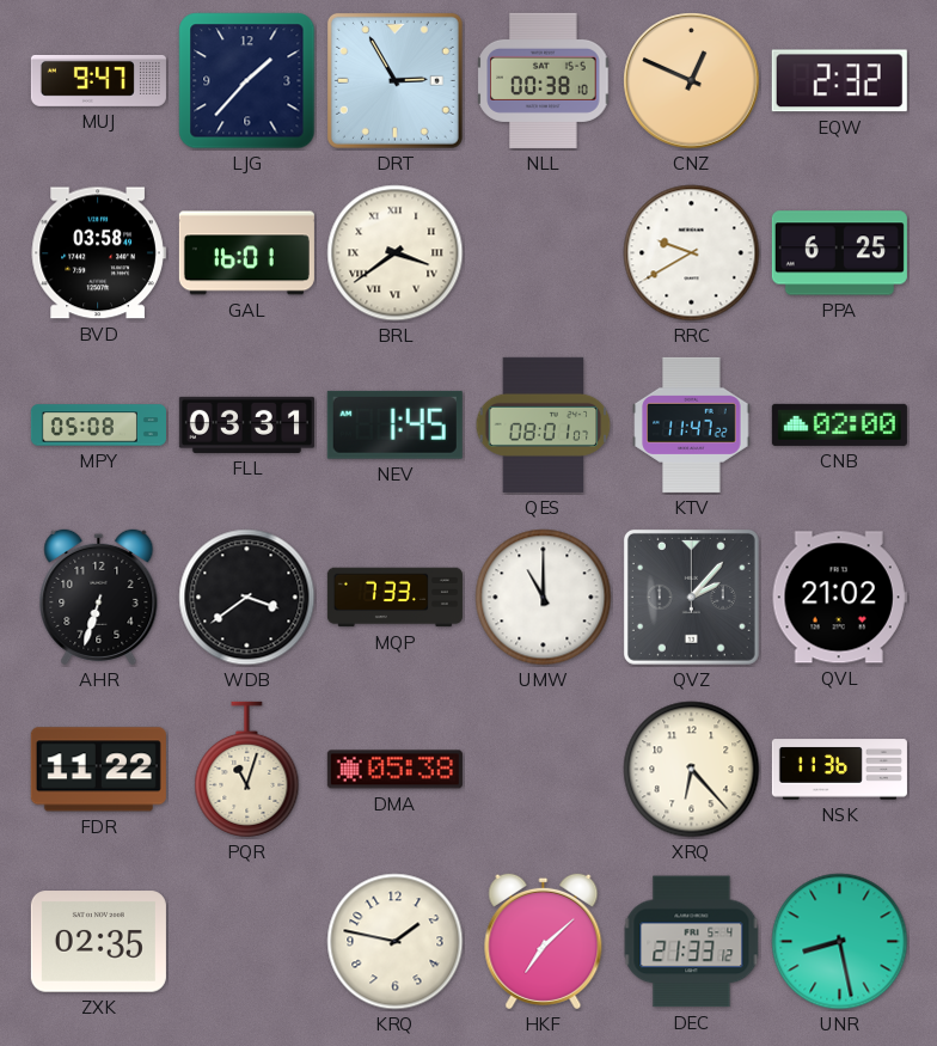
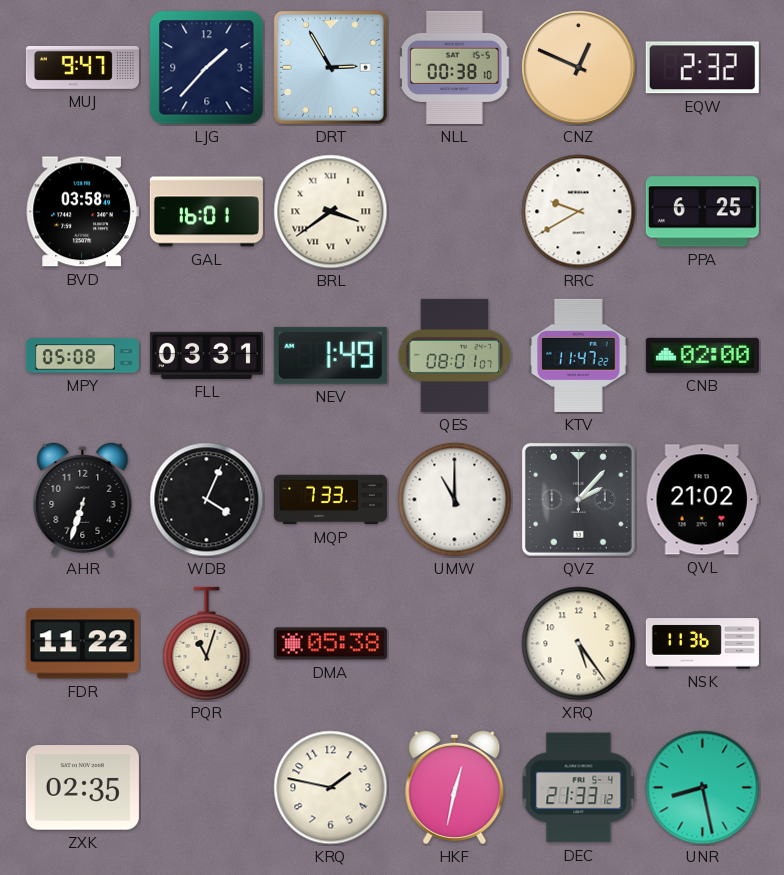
NEV: 1:45 -> 1:49 (330, 355)
WDB: 3:39 -> 4:04 (207, 500)
XRQ: 6:23 -> 5:24 (579, 644)
HKF: 7:08 -> 12:32 (455, 787)
